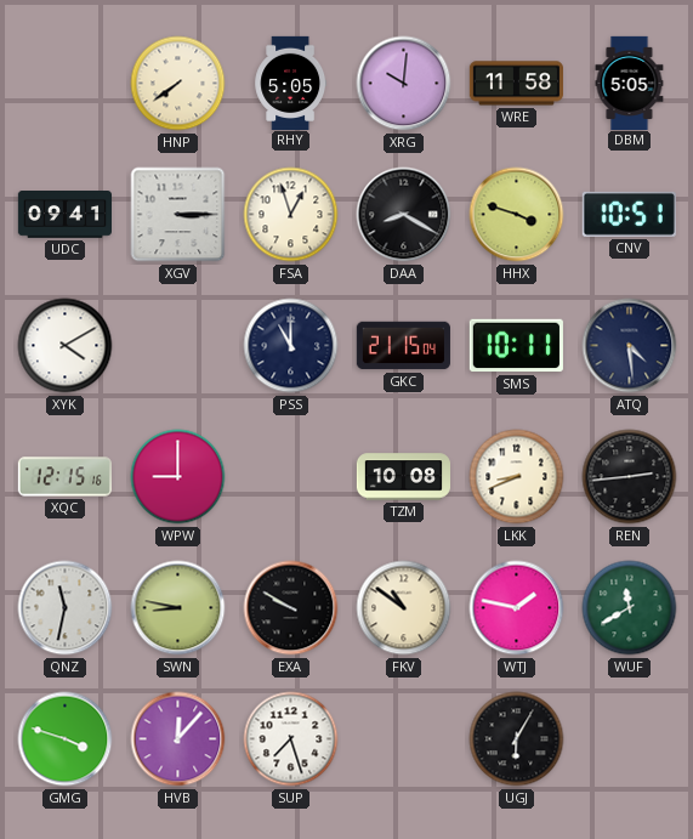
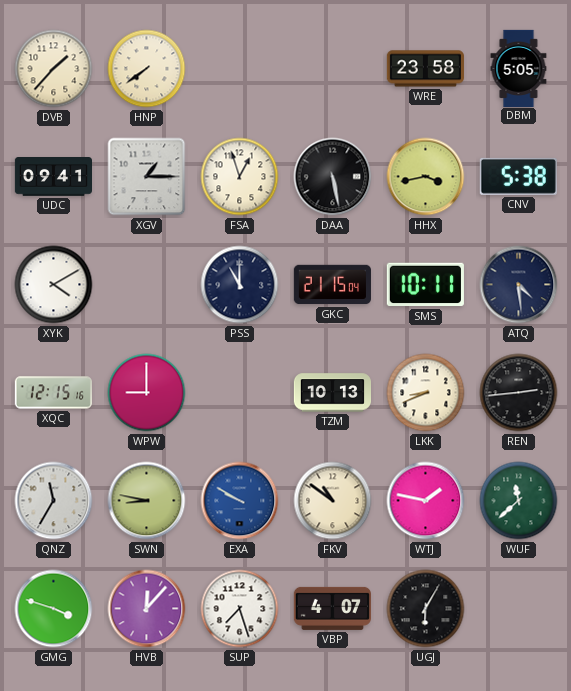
DVB: none -> 1:37 (54, 69)
RHY: 5:05 -> none (291, 83)
XRG: 10:01 -> none (404, 84)
WRE: 11:58 -> 23:58 (425, 69)
XGV: 3:15 -> 1:15 (147, 177)
DAA: 8:20 -> 5:28 (333, 177)
HHX: 3:48 -> 3:43 (426, 177)
CNV: 10:51 -> 5:38 (518, 176)
TZM: 10:08 -> 10:13 (332, 393)
QNZ: 11:32 -> 11:35 (54, 501)
EXA dial: black -> blue (240, 501)
WUF: 11:40 -> 11:38 (519, 501)
VBP: none -> 4:07 (332, 608)
